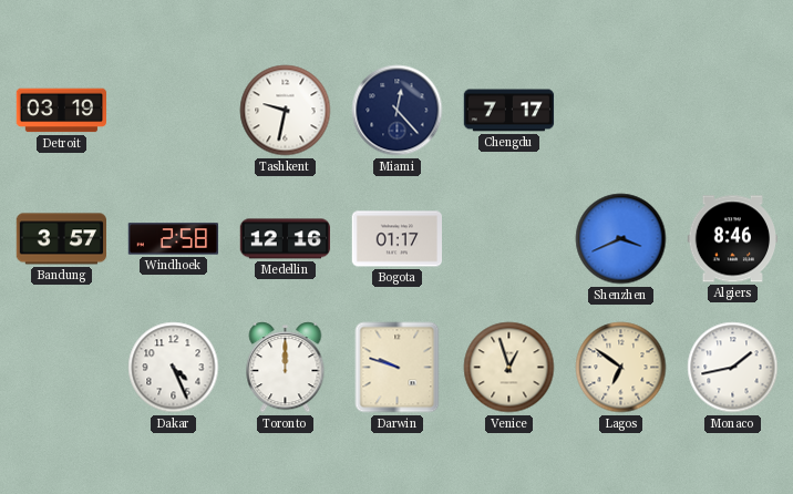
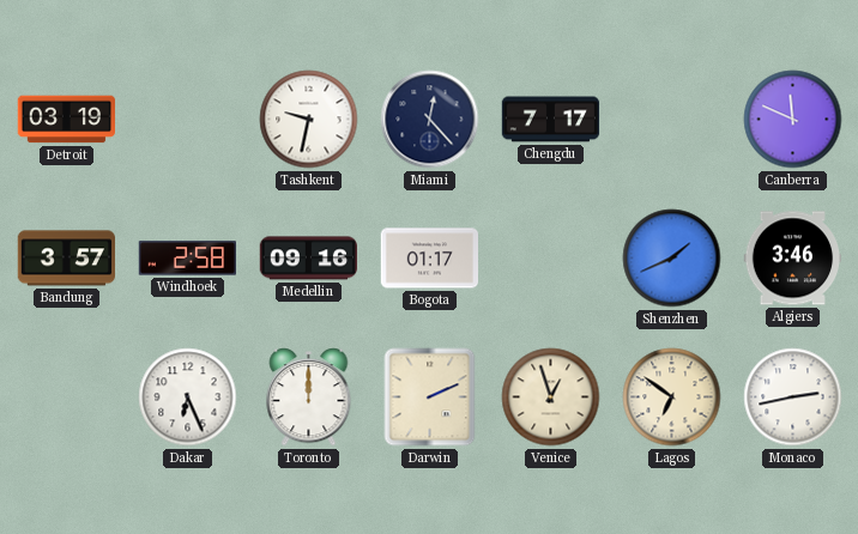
Canberra: none -> 11:49 (793, 120)
Medellin: 12:16 -> 09:16 (308, 259)
Shenzhen: 3:41 -> 1:41 (672, 259)
Algiers: 8:46 -> 3:46 (792, 259)
Dakar: 4:26 -> 6:26 (188, 398)
Darwin: 9:48 -> 2:11 (430, 398)
Monaco: 1:43 -> 2:43 (793, 398)
